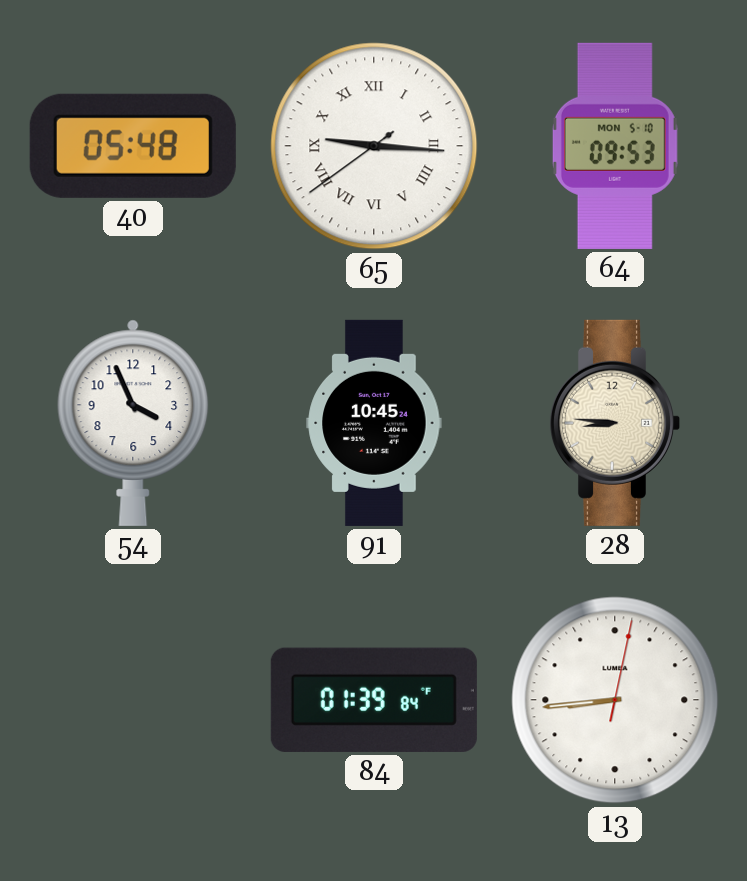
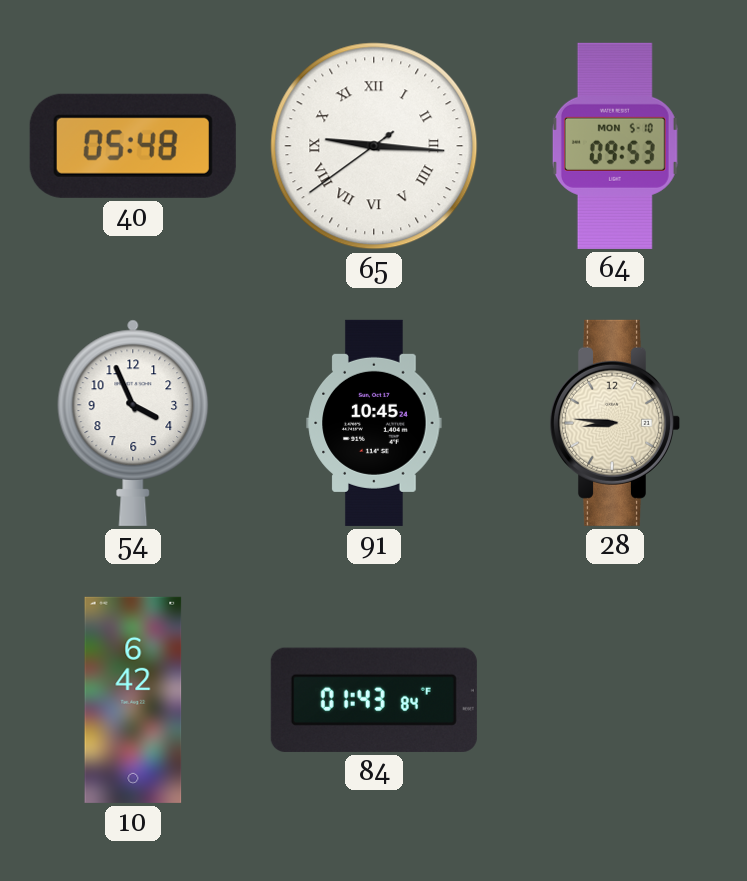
10: none -> 6:42 (133, 700)
84: 01:39 -> 01:43 (374, 700)
13: 8:44 -> none (615, 700)
